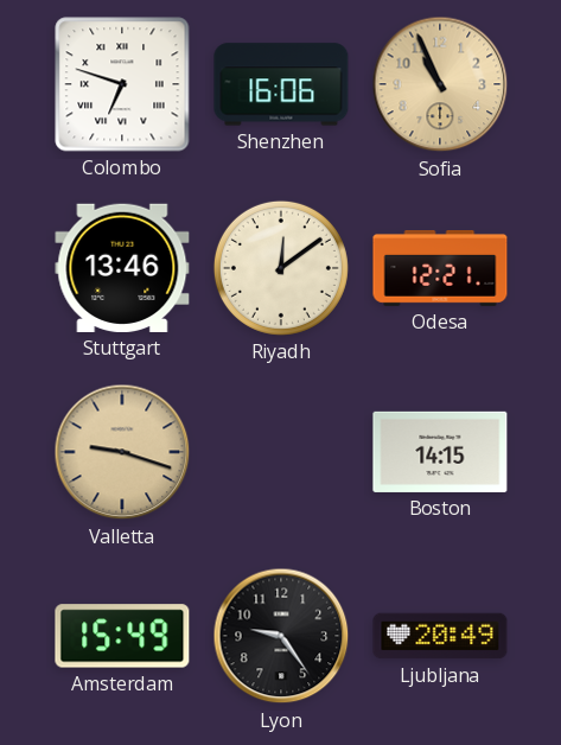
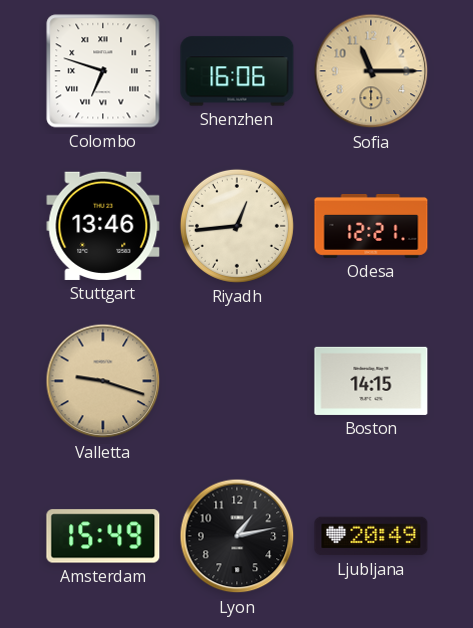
Sofia: 10:56 -> 11:15 (371, 71)
Riyadh: 12:09 -> 12:44 (237, 226)
Lyon: 9:24 -> 1:13 (237, 536)
